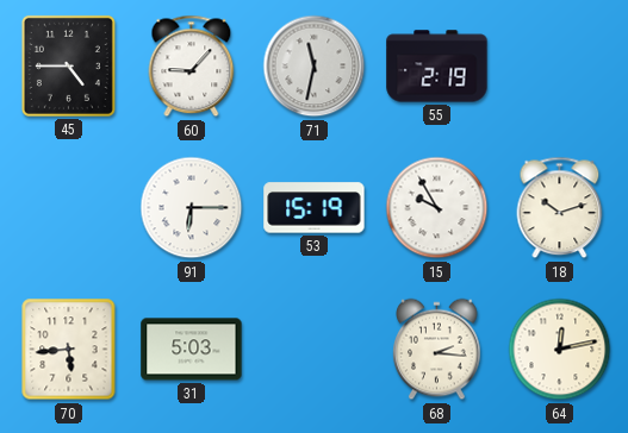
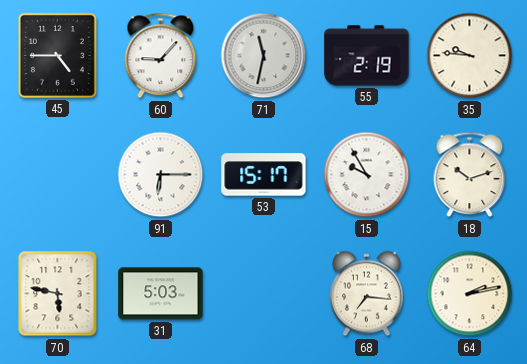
35: none -> 9:46 (470, 56)
53: 15:19 -> 15:17 (264, 175)
70: 5:44 -> 5:47 (58, 294)
68: 2:16 -> 7:16 (367, 294)
64: 12:13 -> 2:13 (470, 294)
